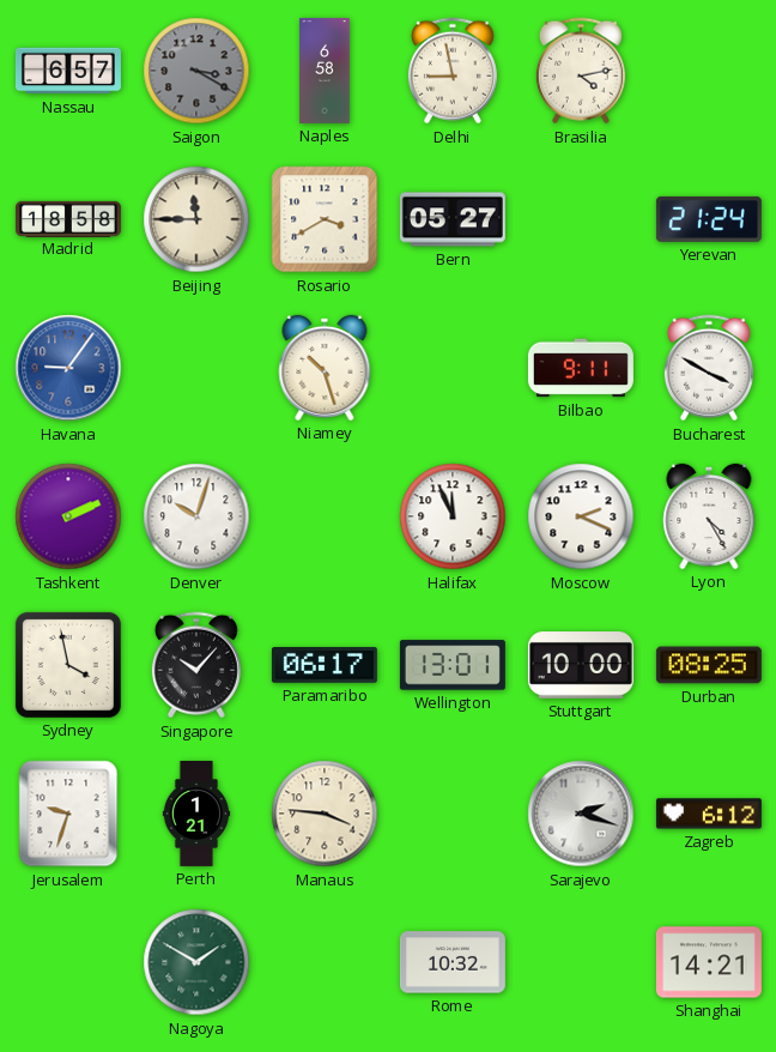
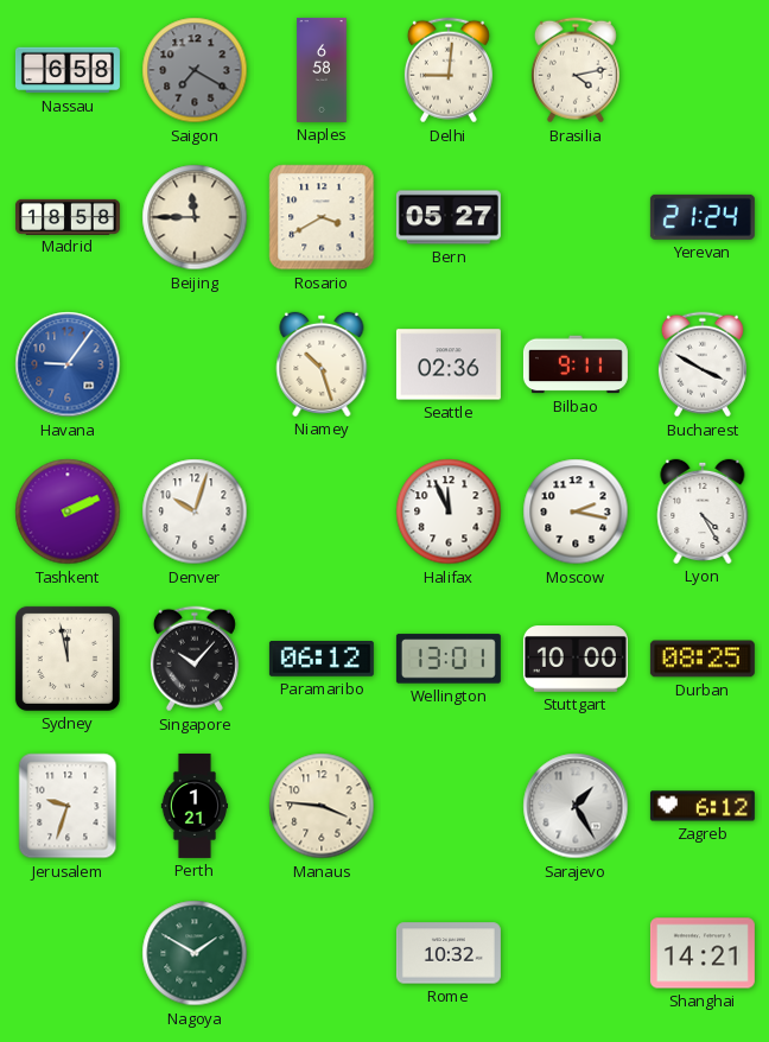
Nassau: 6:57 -> 6:58 (68, 70)
Saigon: 3:20 -> 7:20 (195, 70)
Delhi: 8:58 -> 9:01 (449, 70)
Seattle: none -> 02:36 (449, 364)
Moscow: 2:19 -> 2:17 (576, 512)
Sydney: 3:58 -> 11:58 (68, 659)
Paramaribo: 06:17 -> 06:12 (322, 660)
Sarajevo: 2:18 -> 1:25 (576, 806)
